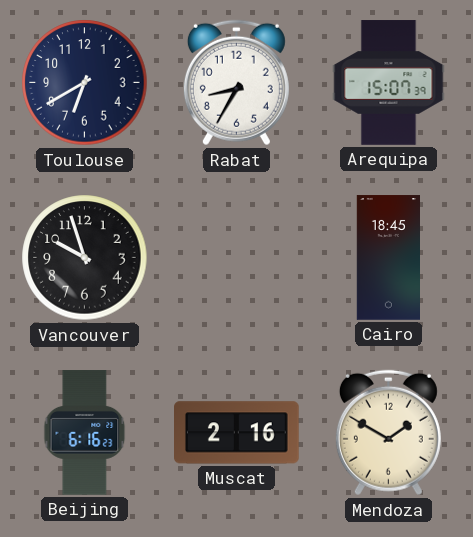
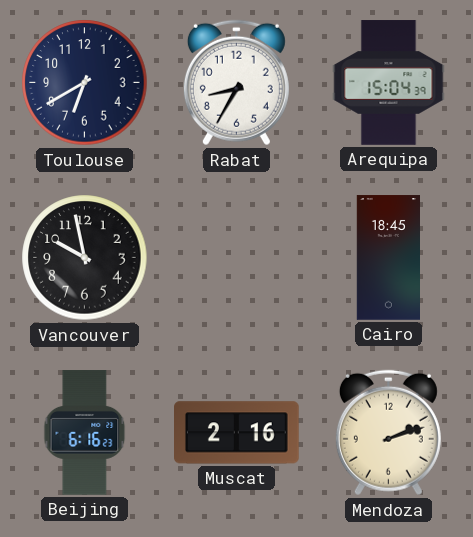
Arequipa: 15:07 -> 15:04 (389, 83)
Vancouver: 9:57 -> 9:58 (85, 258)
Mendoza: 1:50 -> 2:12 (388, 433)
